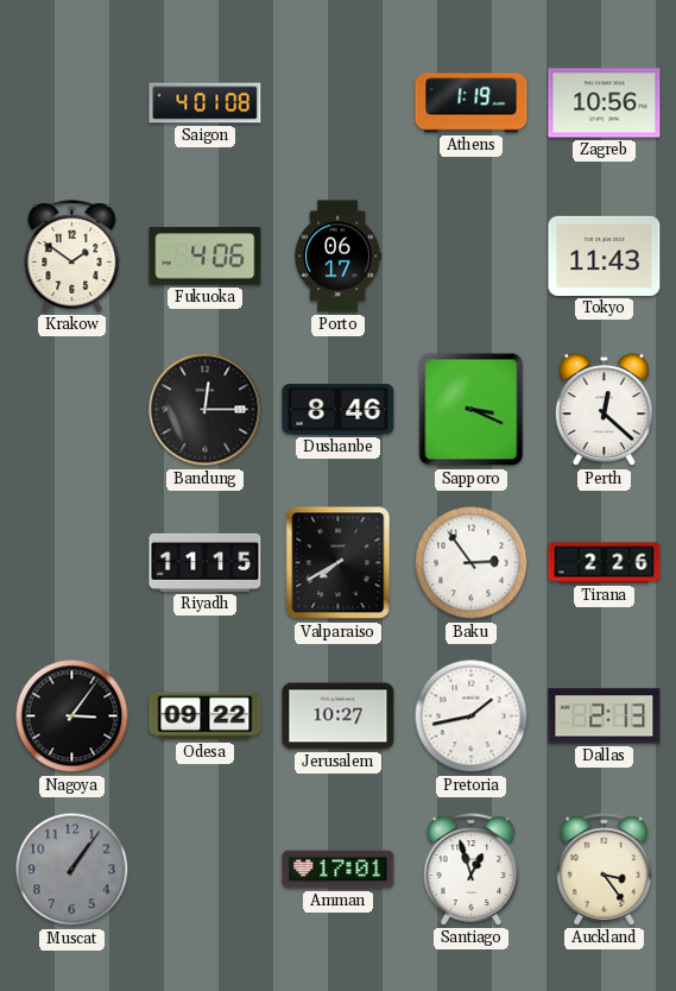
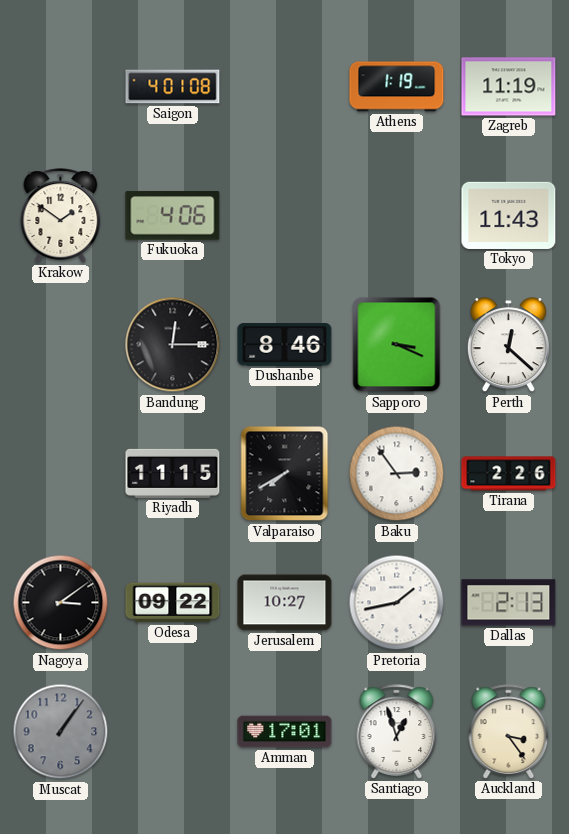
Zagreb: 10:56 -> 11:19 (509, 87)
Porto: 06:17 -> none (337, 257)
Nagoya: 3:06 -> 3:09 (61, 603)
